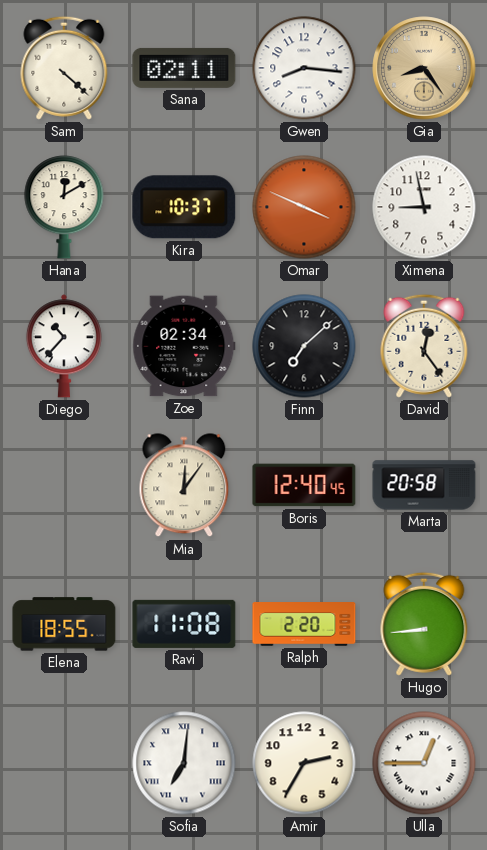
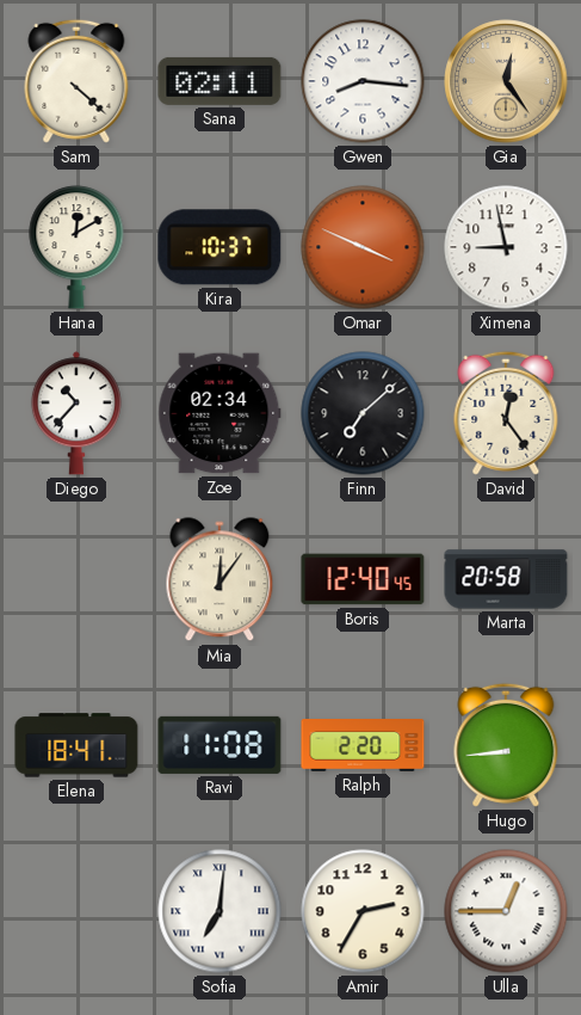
Gia: 8:24 -> 12:24 (506, 81)
Elena: 18:55 -> 18:41 (76, 745)
